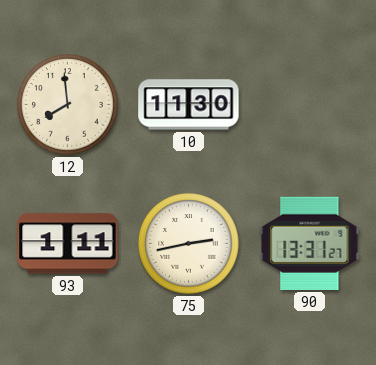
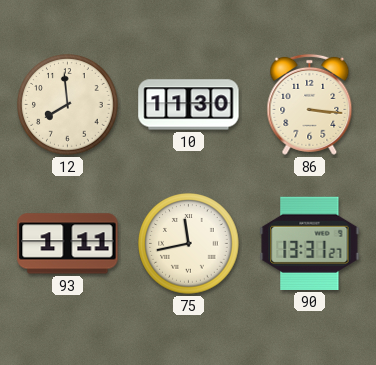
86: none -> 3:16 (310, 104)
75: 2:43 -> 11:43 (189, 244)
